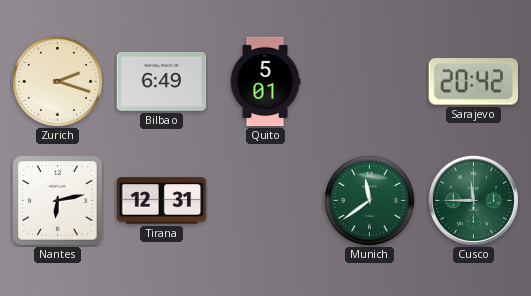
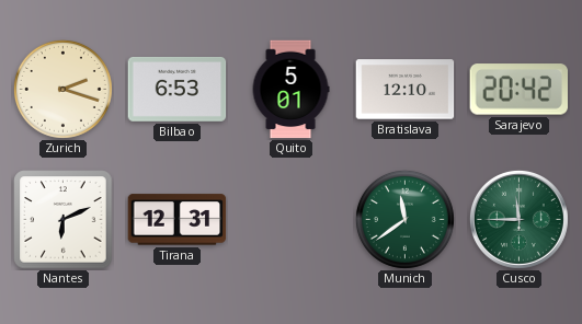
Bilbao: 6:49 -> 6:53 (178, 89)
Bratislava: none -> 12:10 (406, 90)
Nantes: 6:13 -> 6:11 (64, 220)
